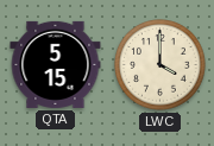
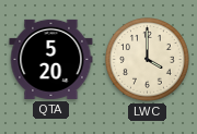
QTA: 5:15 -> 5:20 (51, 59)
